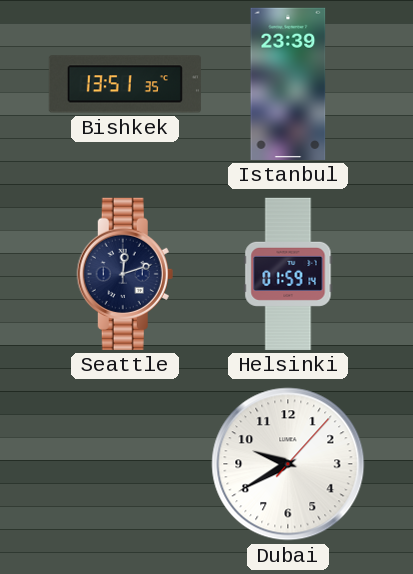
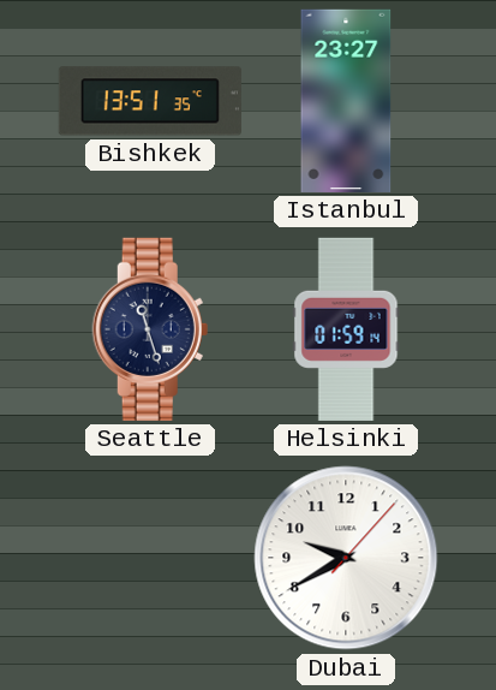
Istanbul: 23:39 -> 23:27 (346, 101)
Seattle: 12:12 -> 11:27 (150, 329)
